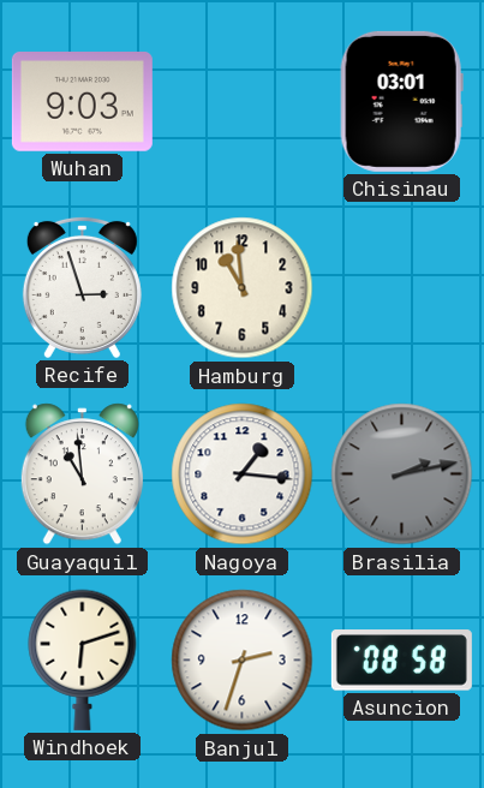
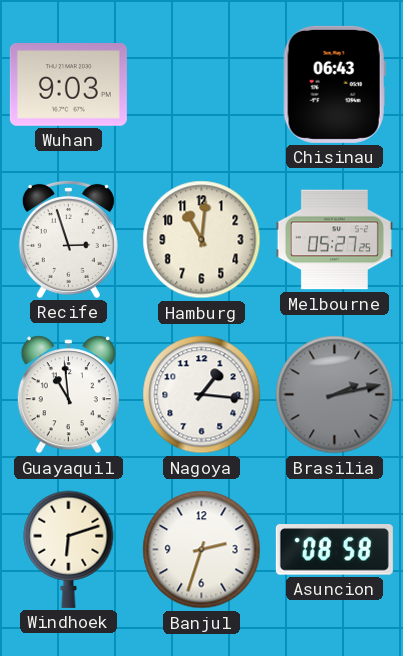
Chisinau: 03:01 -> 06:43 (334, 84)
Hamburg: 10:59 -> 11:01 (202, 240)
Melbourne: none -> 05:27 (334, 240)
